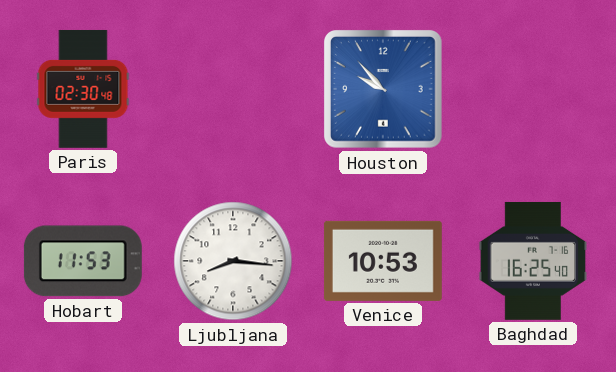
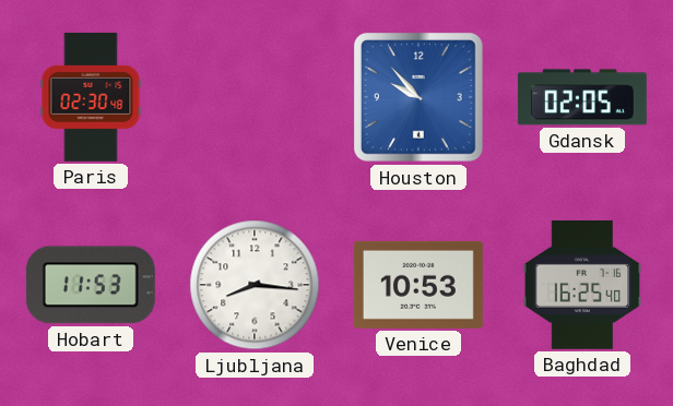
Gdansk: none -> 02:05 (582, 97)
